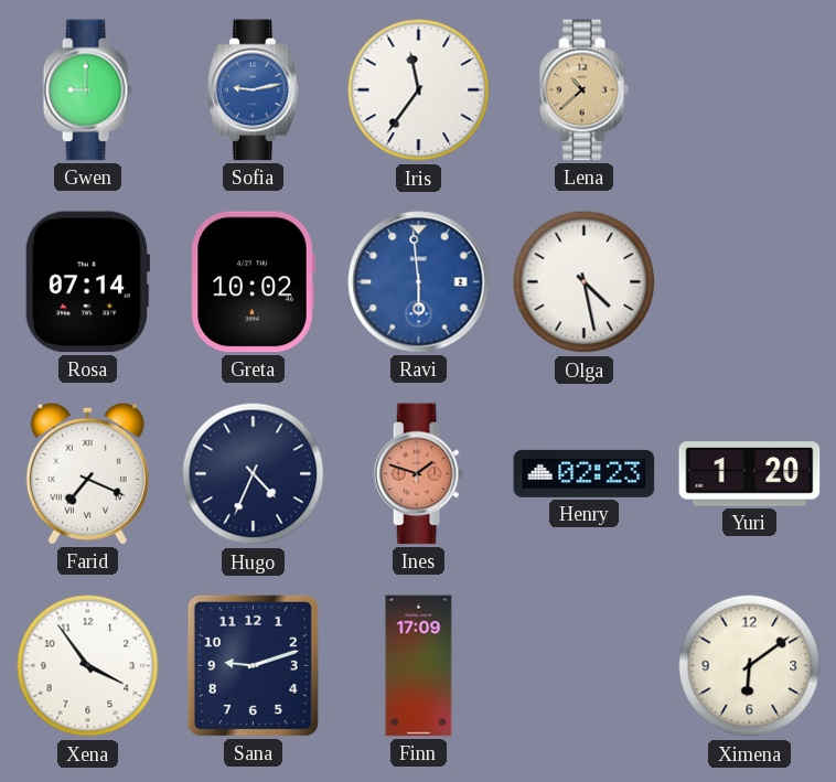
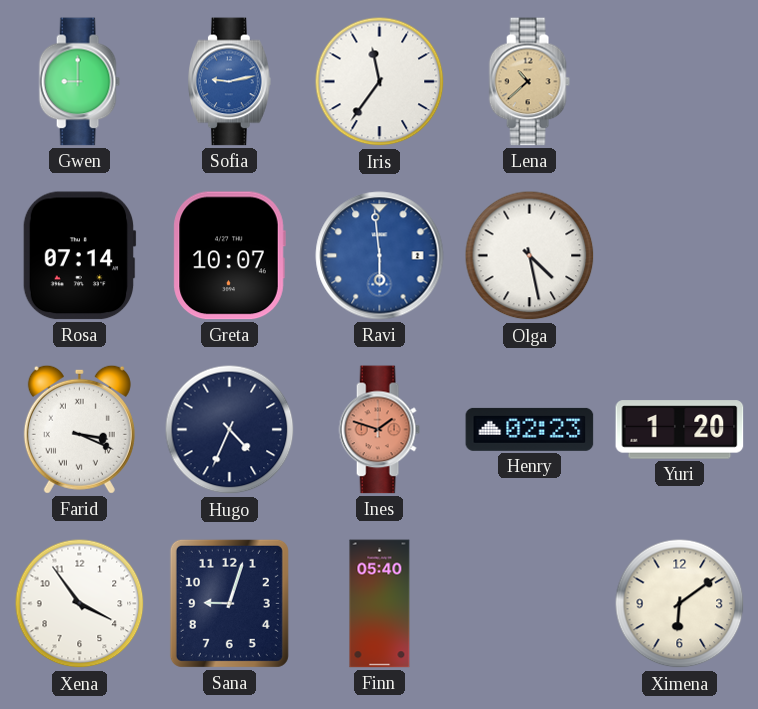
Greta: 10:02 -> 10:07 (229, 256)
Farid: 7:19 -> 3:19 (79, 429)
Sana: 9:12 -> 9:03 (229, 603)
Finn: 17:09 -> 05:40 (380, 604)
